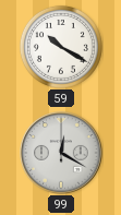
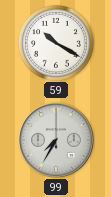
99: 12:20 -> 7:35 (56, 140)
